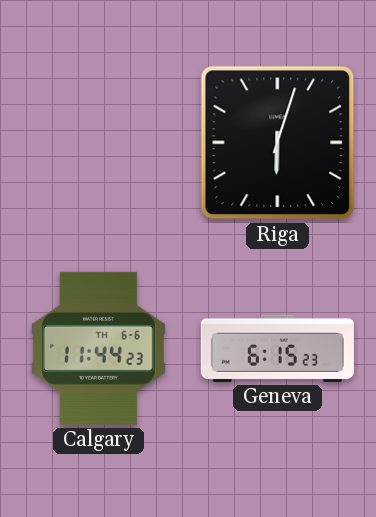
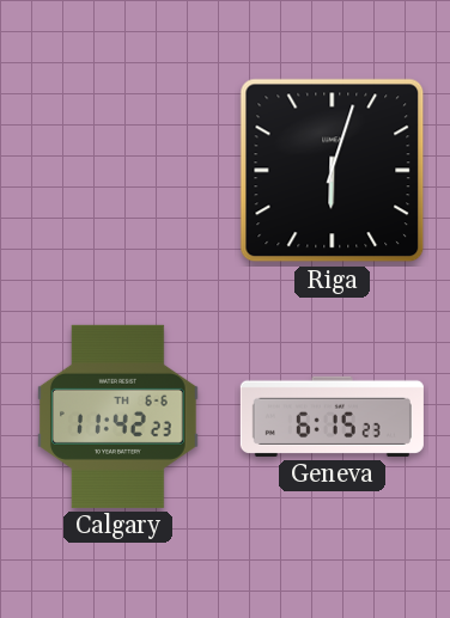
Calgary: 11:44 -> 11:42 (118, 416)
